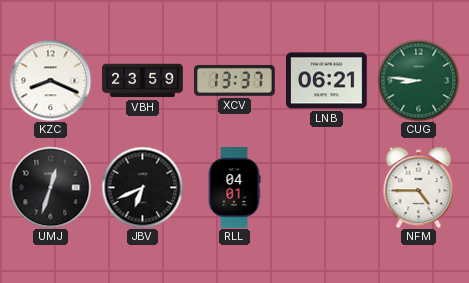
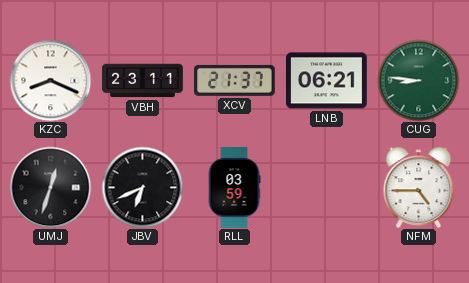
VBH: 23:59 -> 23:11 (143, 81)
XCV: 13:37 -> 21:37 (235, 81)
RLL: 04:01 -> 03:59 (234, 188)
